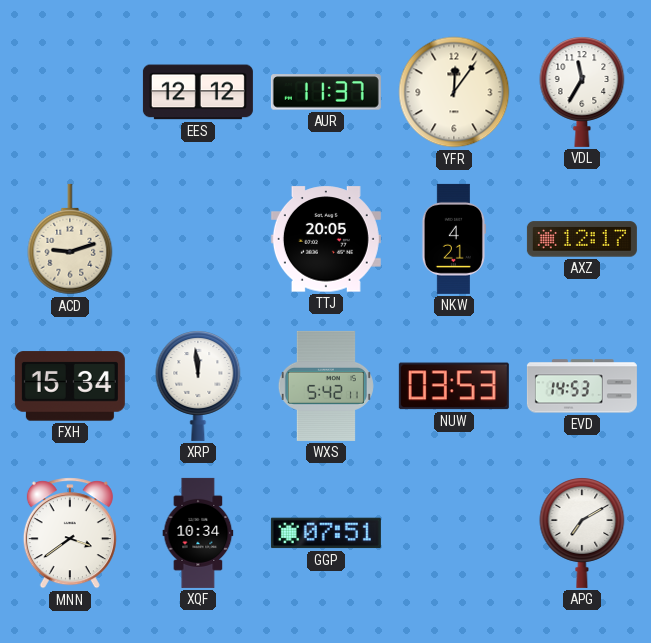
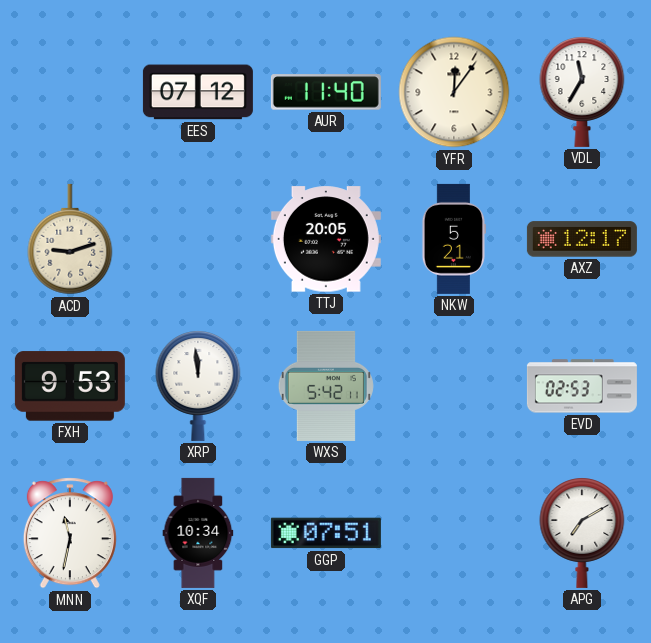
EES: 12:12 -> 07:12 (198, 92)
AUR: 11:37 -> 11:40 (326, 92)
NKW: 4:21 -> 5:21 (454, 239)
FXH: 15:34 -> 9:53 (70, 386)
NUW: 03:53 -> none (454, 386)
EVD: 14:53 -> 02:53 (582, 386)
MNN: 3:39 -> 11:32 (70, 533)
